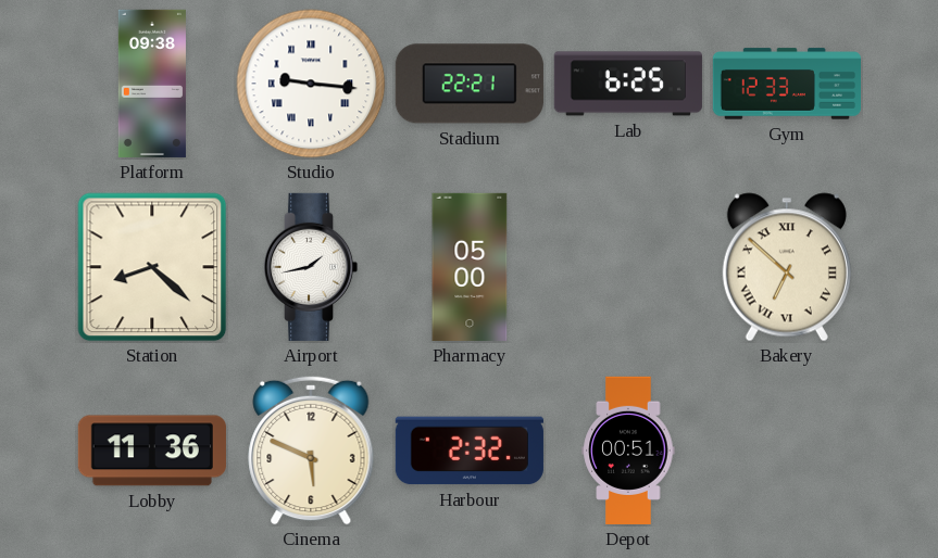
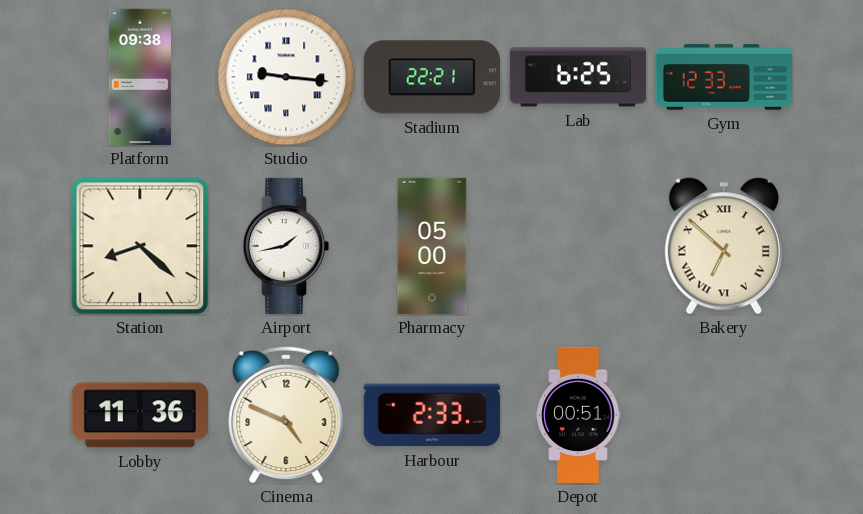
Cinema: 5:49 -> 4:49 (286, 415)
Harbour: 2:32 -> 2:33 (432, 415)
